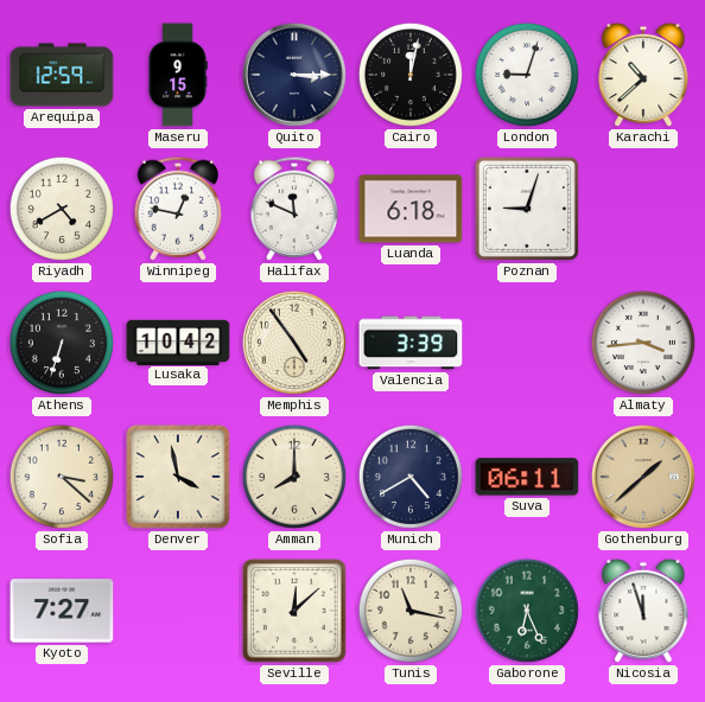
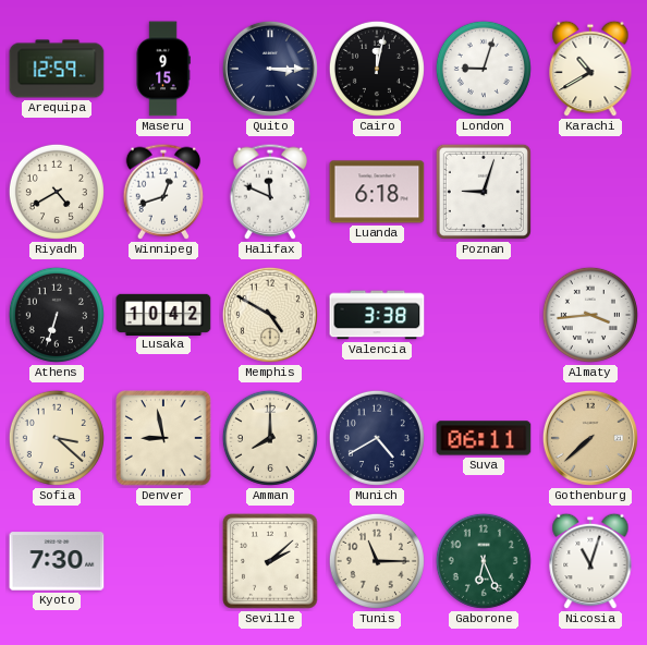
Karachi: 10:38 -> 10:40 (590, 69)
Winnipeg: 12:47 -> 12:42 (163, 192)
Memphis: 4:54 -> 4:50 (270, 315)
Valencia: 3:39 -> 3:38 (377, 315)
Denver: 3:58 -> 8:58 (163, 438)
Gothenburg: 1:38 -> 7:38 (590, 438)
Kyoto: 7:27 -> 7:30 (57, 561)
Seville: 12:08 -> 2:08 (270, 561)
Tunis: 11:17 -> 11:15 (377, 561)
Nicosia: 11:57 -> 11:03 (590, 561)
